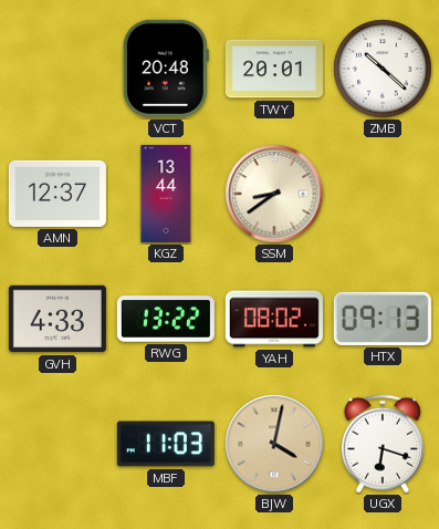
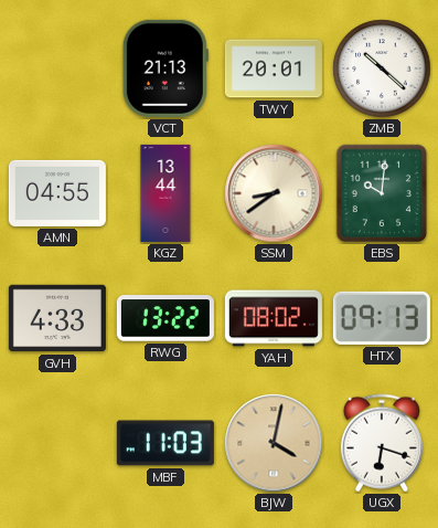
VCT: 20:48 -> 21:13 (165, 68)
AMN: 12:37 -> 04:55 (57, 193)
EBS: none -> 10:01 (382, 193)
